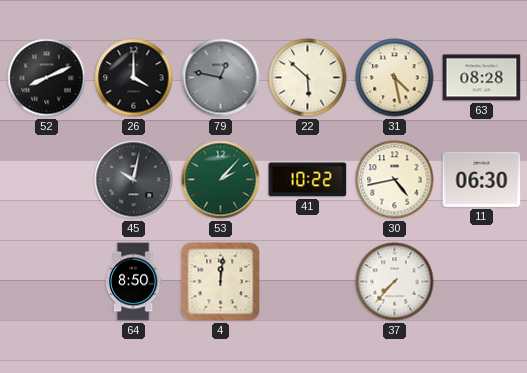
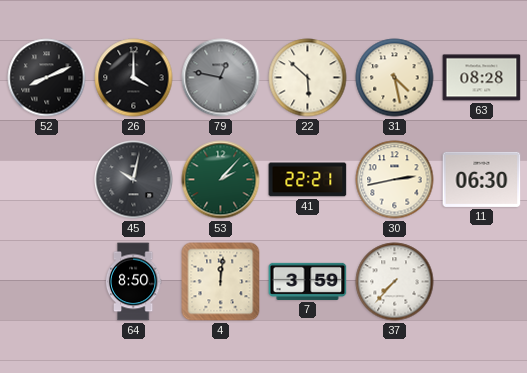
41: 10:22 -> 22:21 (308, 180)
30: 4:43 -> 2:43 (395, 180)
7: none -> 3:59 (308, 281)
